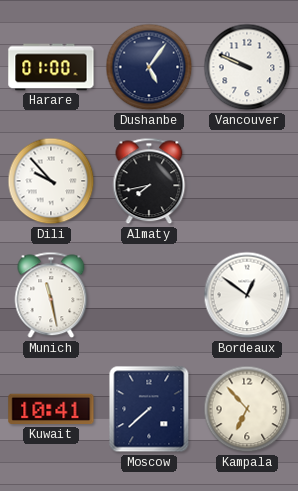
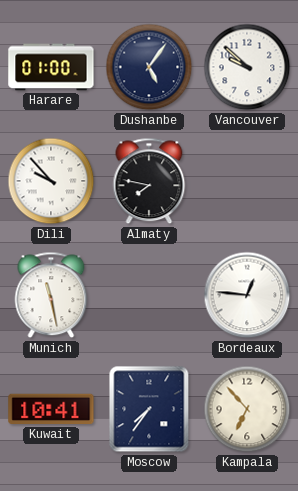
Vancouver: 9:49 -> 9:52 (247, 67)
Almaty: 7:43 -> 7:47 (149, 181)
Bordeaux: 12:51 -> 12:46 (247, 295)
Moscow: 7:38 -> 7:36 (149, 409)
